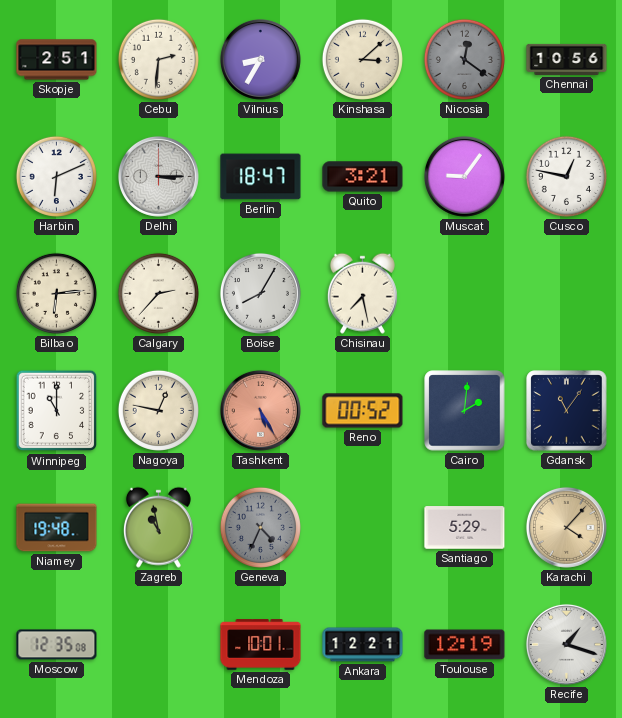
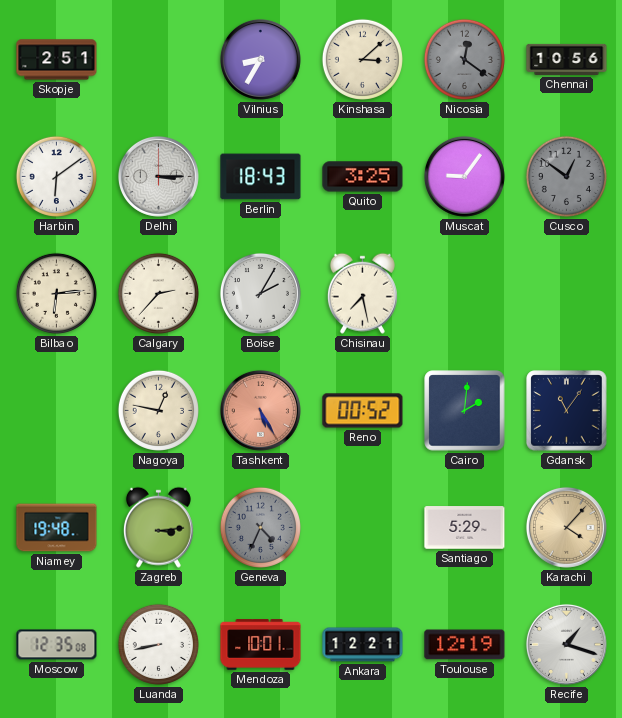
Cebu: 2:31 -> none (158, 59)
Harbin: 6:11 -> 6:09 (56, 176)
Berlin: 18:47 -> 18:43 (261, 177)
Quito: 3:21 -> 3:25 (363, 177)
Cusco: 12:47 -> 12:51 (566, 176)
Cusco dial: white -> grey (566, 176)
Boise: 8:05 -> 2:05 (260, 293)
Winnipeg: 11:00 -> none (57, 411)
Zagreb: 10:58 -> 3:14 (158, 527)
Luanda: none -> 8:43 (158, 644)
